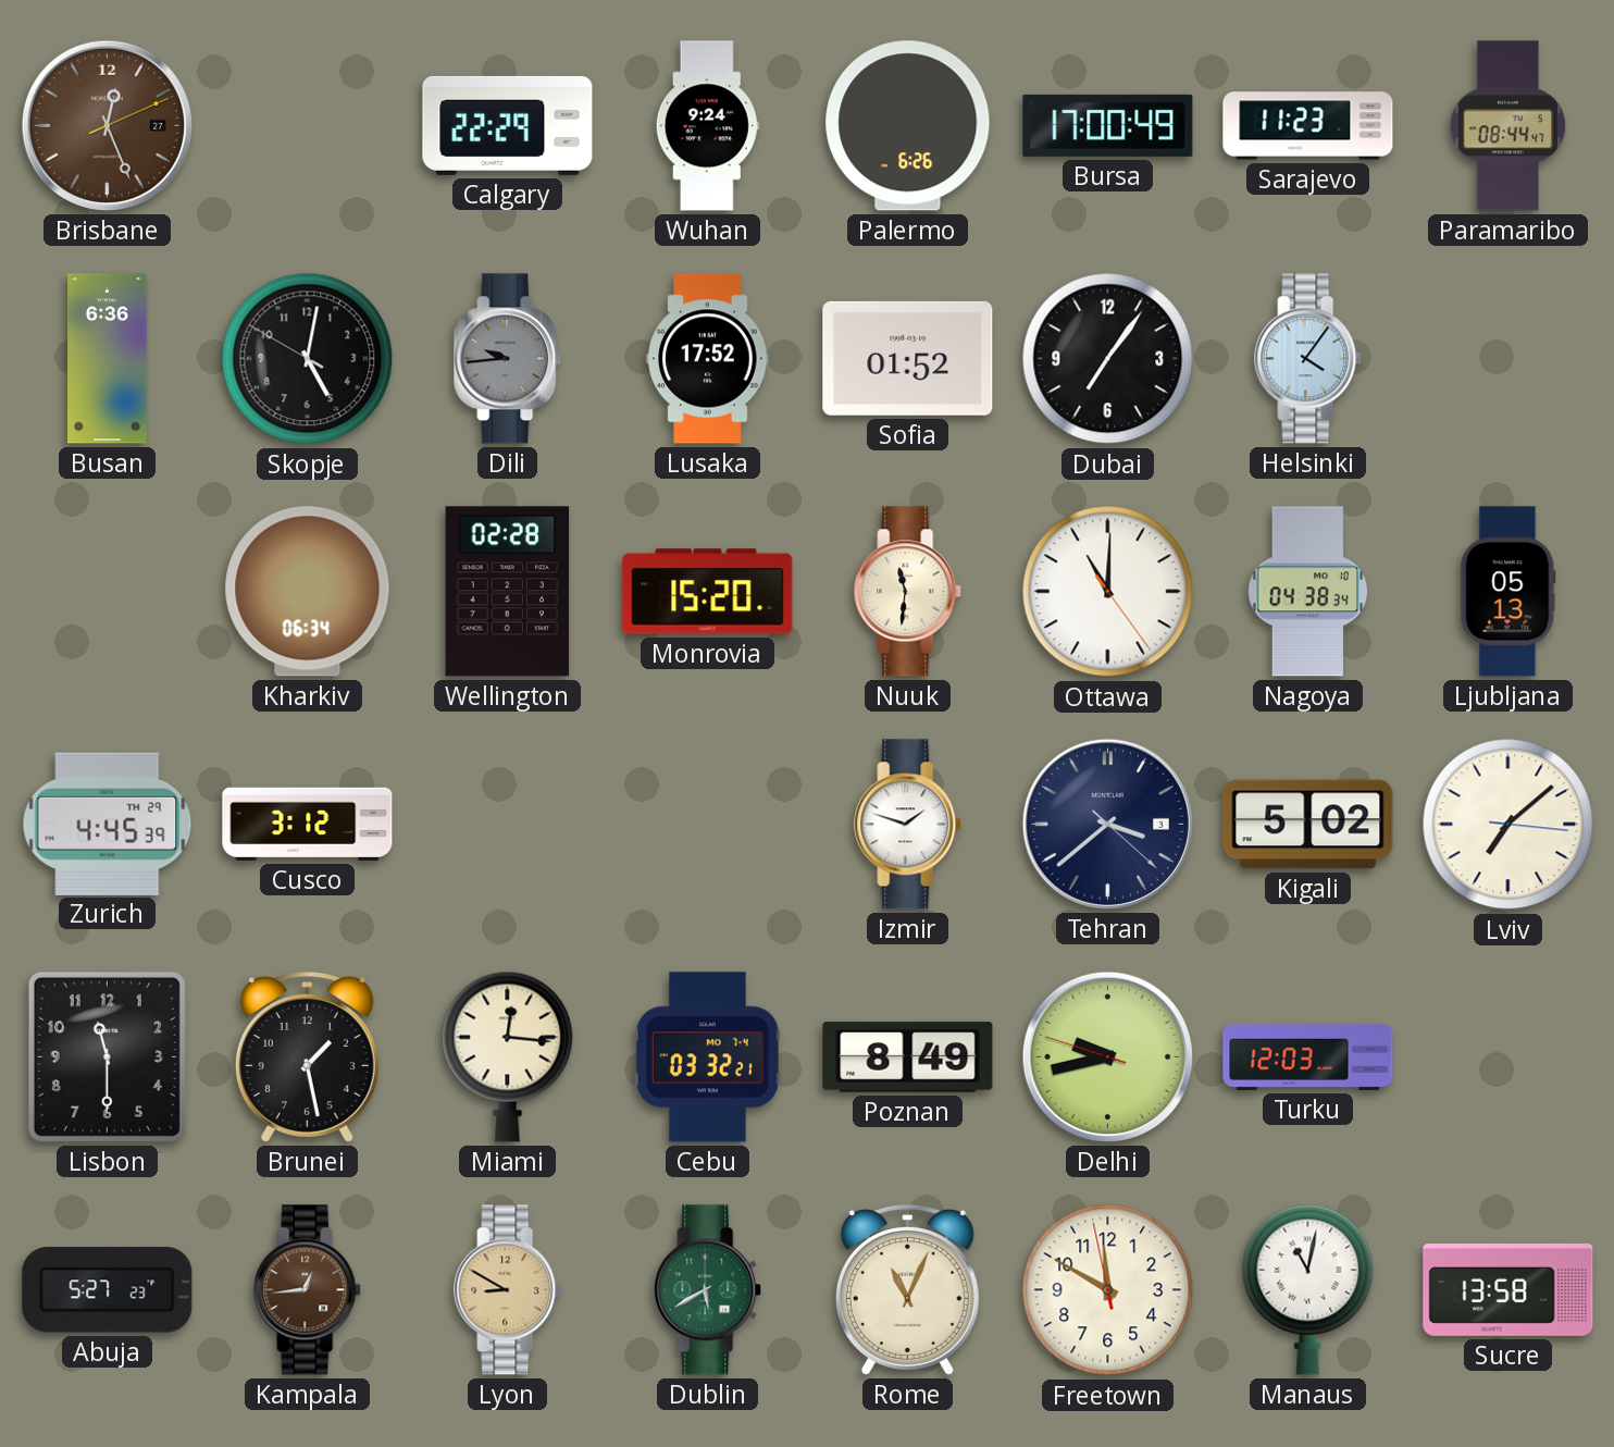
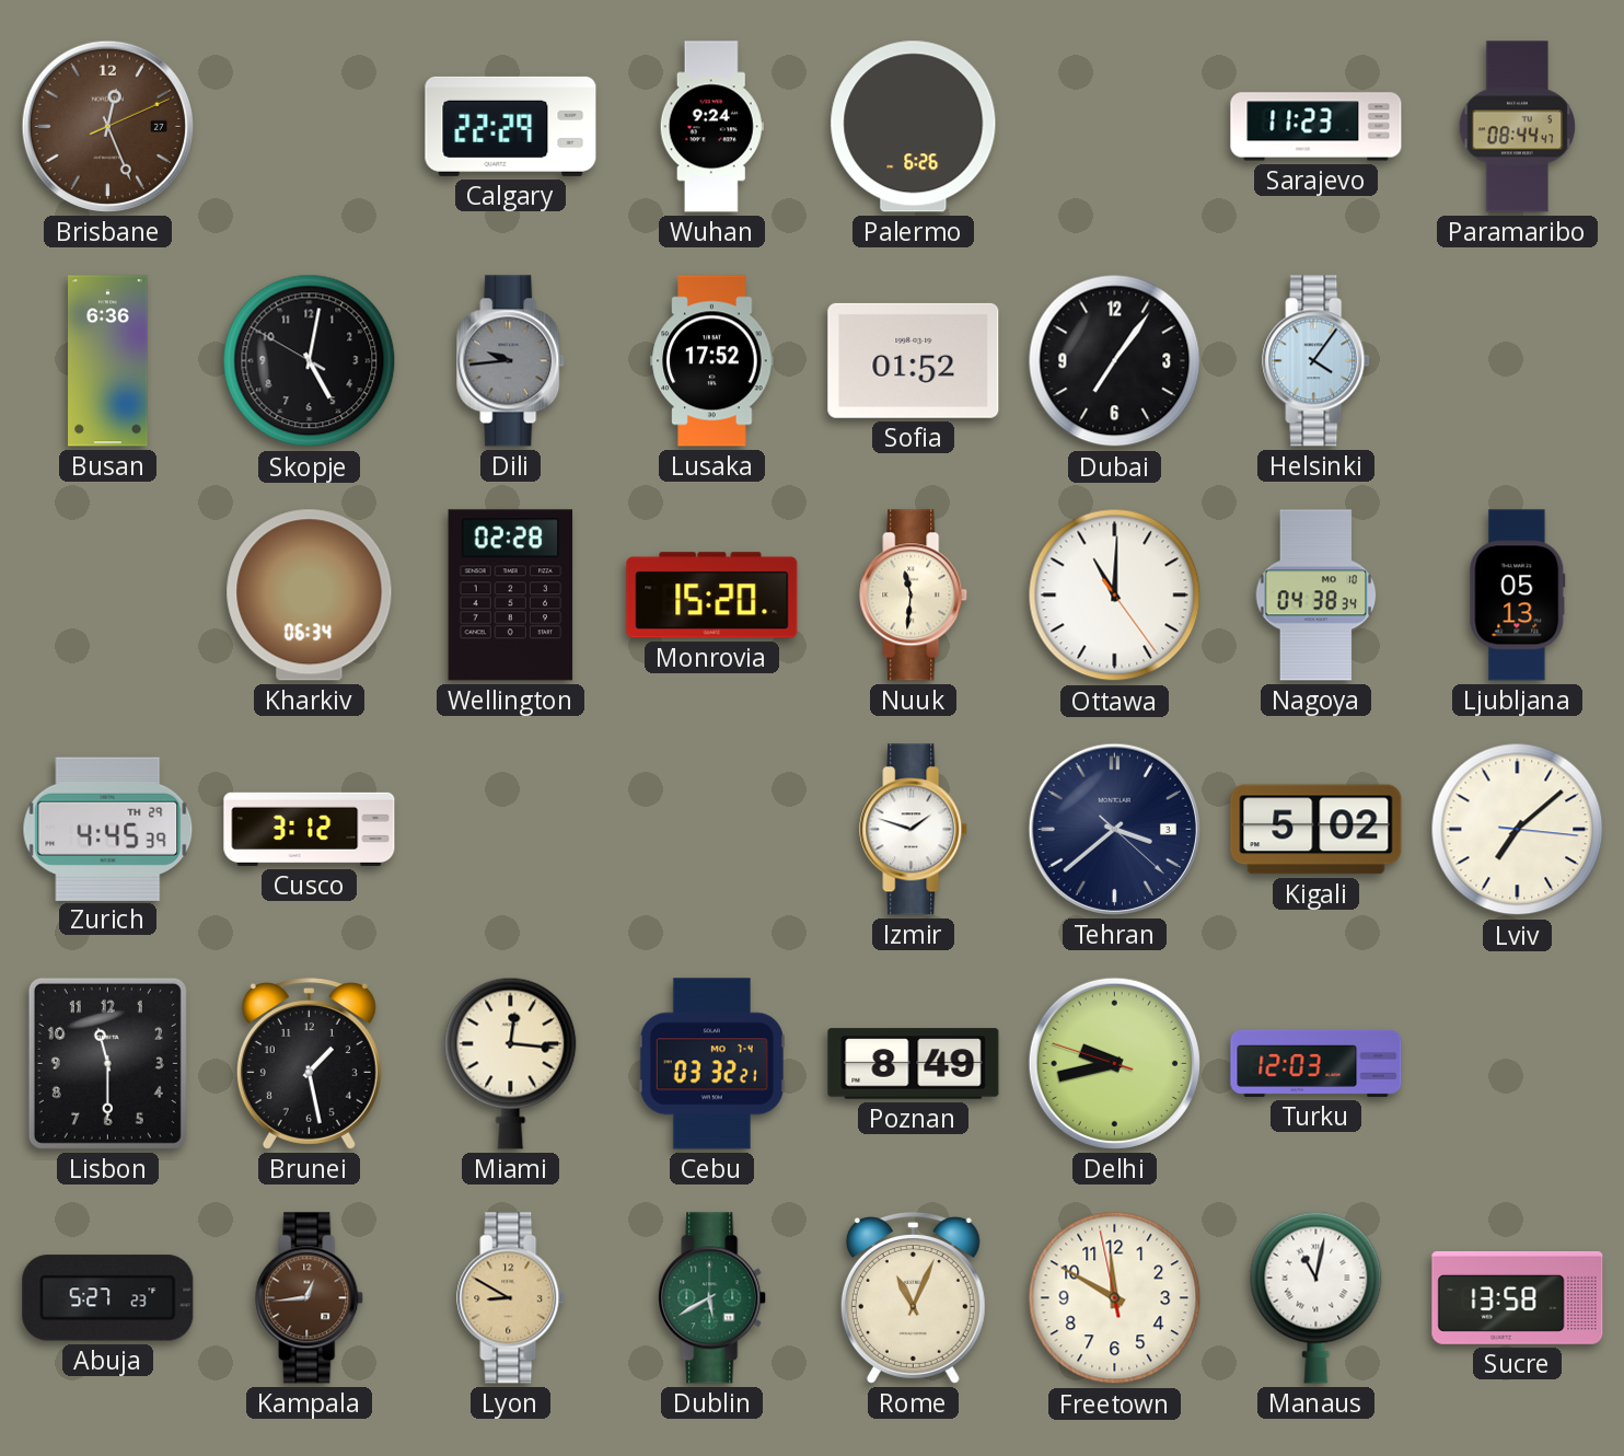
Bursa: 17:00 -> none (1108, 125)
